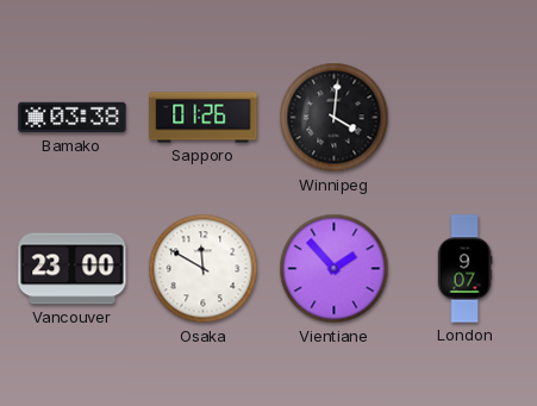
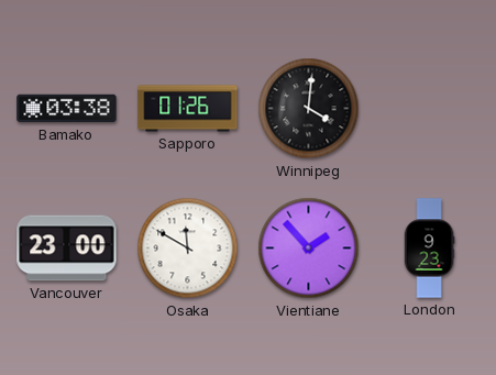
London: 9:07 -> 9:23 (429, 249)
